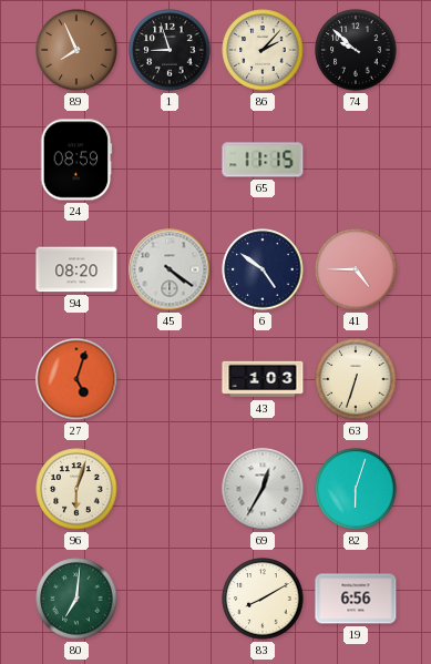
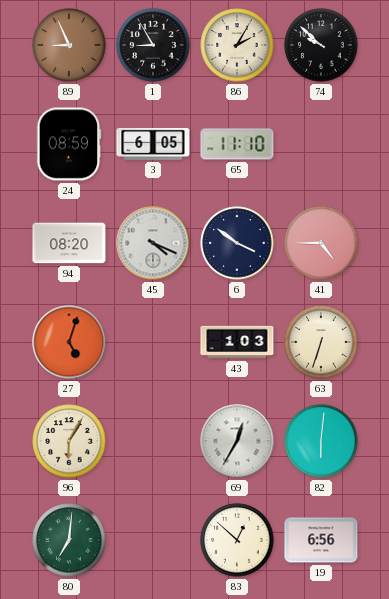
89: 7:56 -> 8:56 (69, 45)
1: 8:57 -> 8:55 (153, 45)
86: 2:07 -> 2:05 (237, 45)
3: none -> 6:05 (153, 144)
65: 11:15 -> 11:10 (237, 144)
45: 4:21 -> 4:19 (153, 243)
6: 4:51 -> 3:51 (237, 243)
96: 6:03 -> 6:05 (69, 441)
82: 6:03 -> 6:01 (321, 441)
83: 8:10 -> 12:52 (237, 540)
